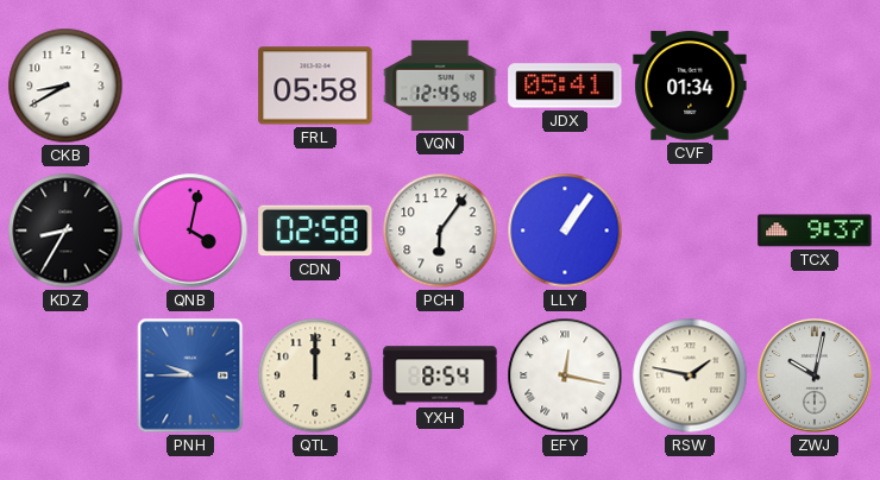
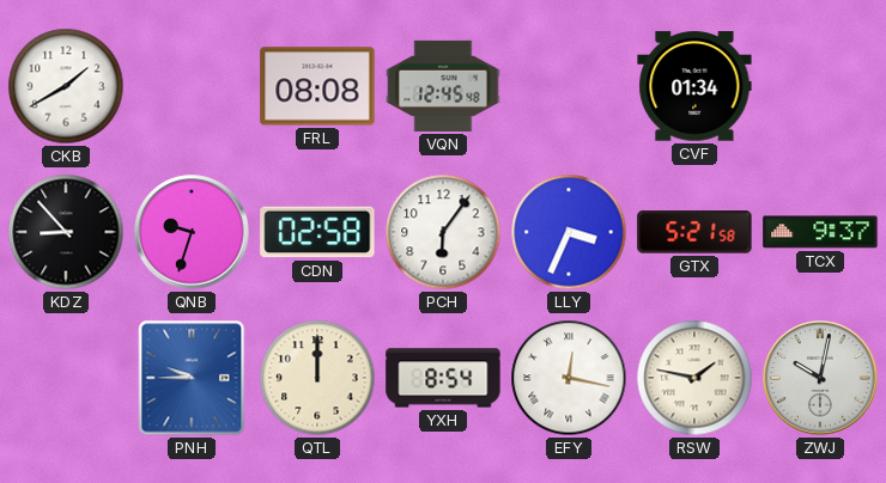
CKB: 8:40 -> 1:40 (66, 86)
FRL: 05:58 -> 08:08 (317, 86)
JDX: 05:41 -> none (565, 86)
KDZ: 8:35 -> 8:53 (66, 232)
QNB: 4:02 -> 9:33 (192, 232)
LLY: 1:06 -> 3:34 (569, 232)
GTX: none -> 5:21 (694, 232)
